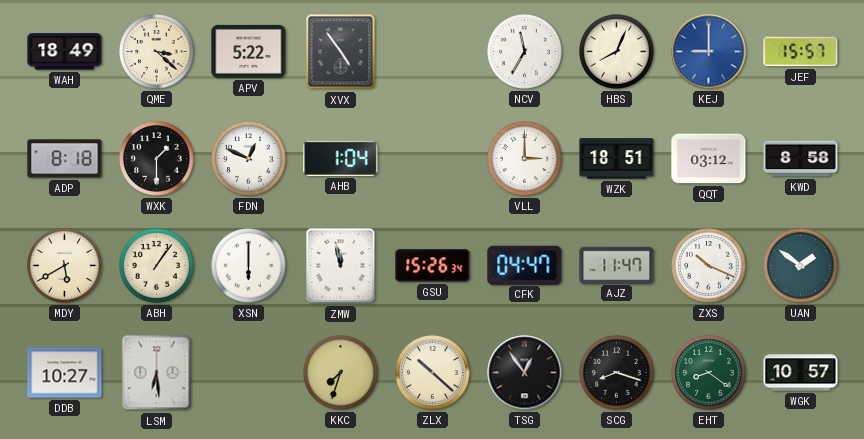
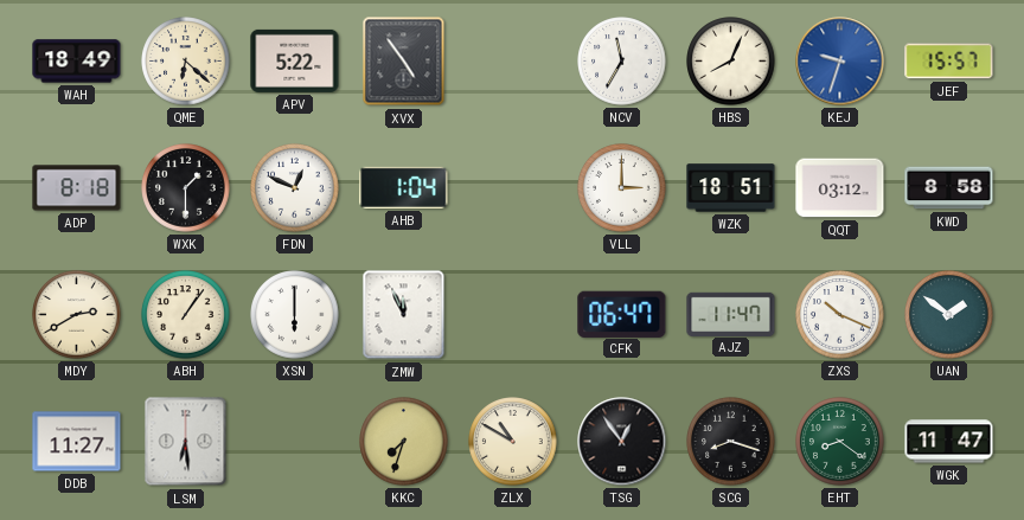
QME: 3:22 -> 6:22 (186, 62)
KEJ: 9:00 -> 9:33 (840, 62)
MDY: 5:40 -> 2:40 (77, 315)
ZMW: 11:58 -> 11:56 (404, 315)
GSU: 15:26 -> none (433, 266)
CFK: 04:47 -> 06:47 (622, 314)
DDB: 10:27 -> 11:27 (77, 442)
ZLX: 10:22 -> 10:50 (513, 442)
WGK: 10:57 -> 11:47 (949, 442)
